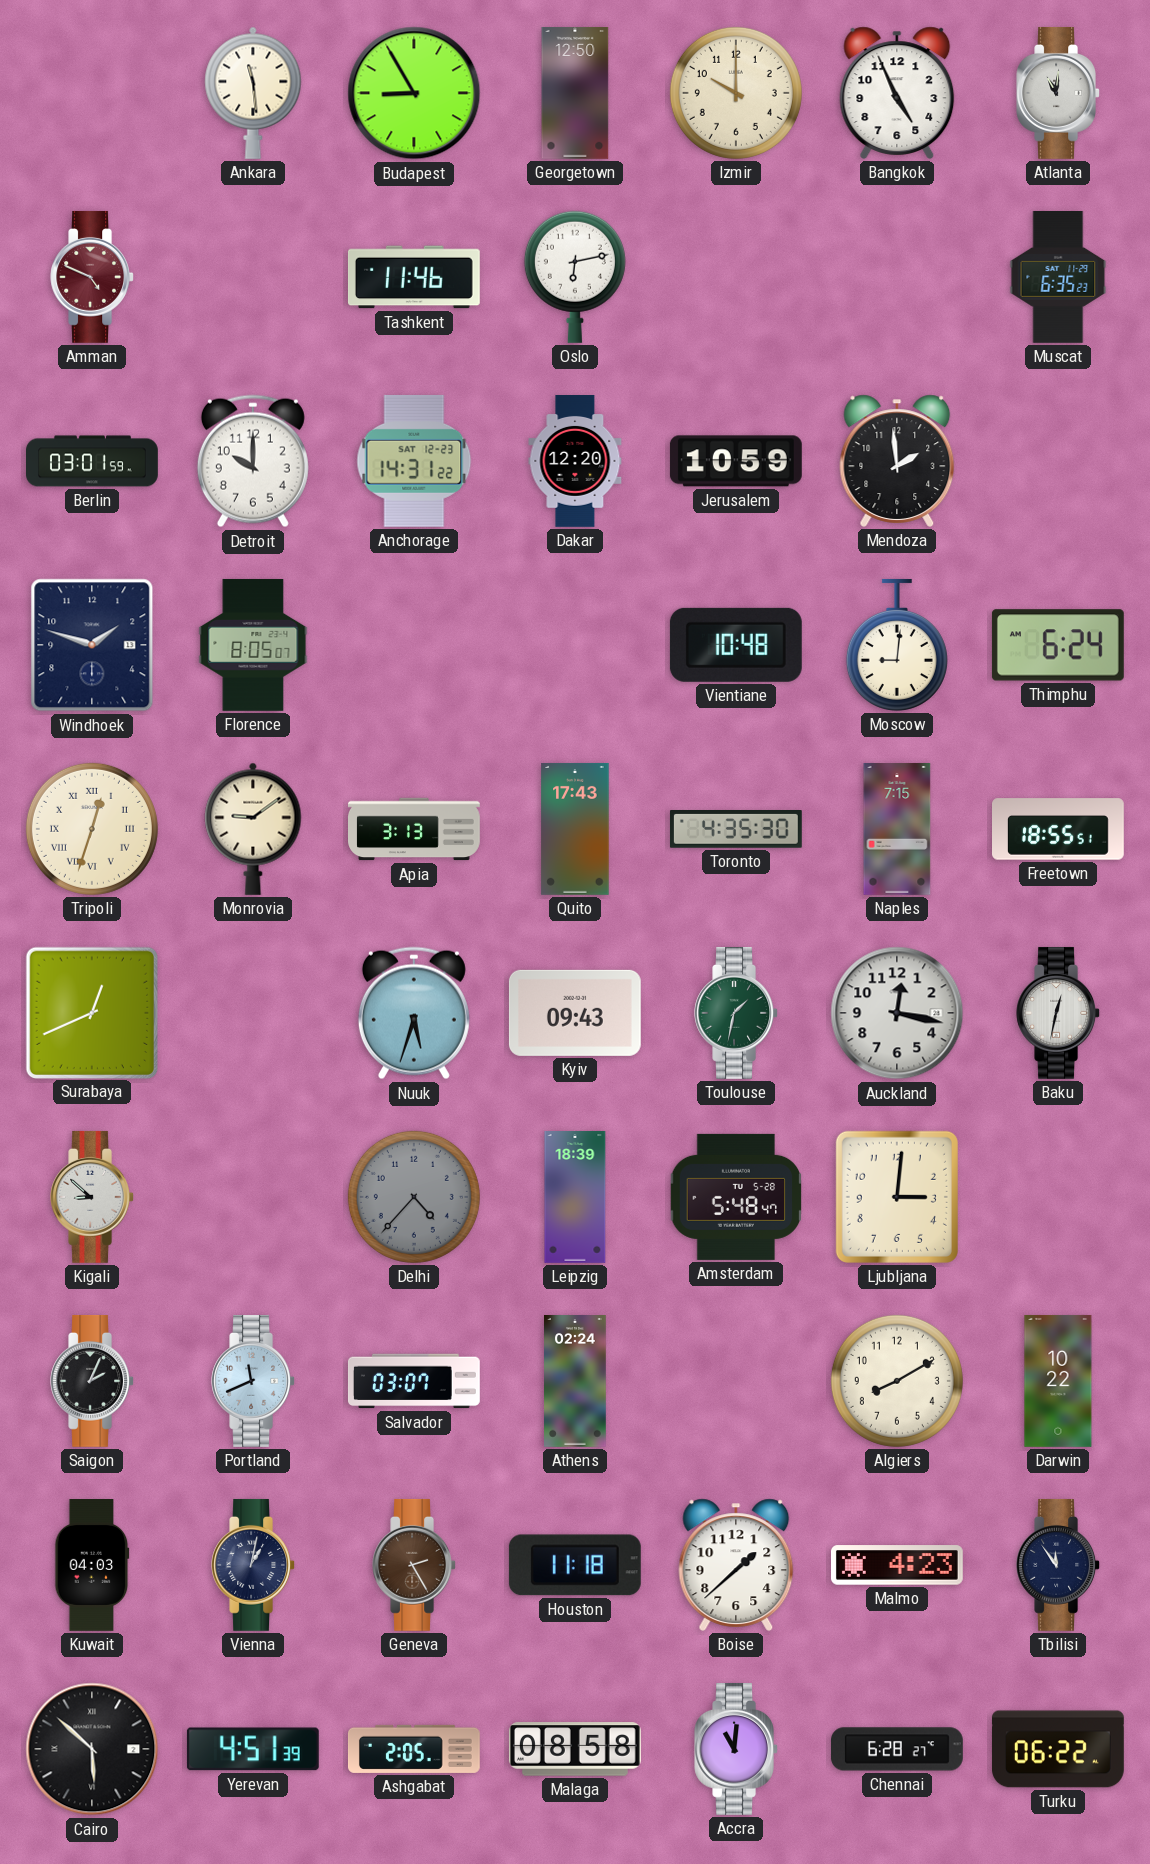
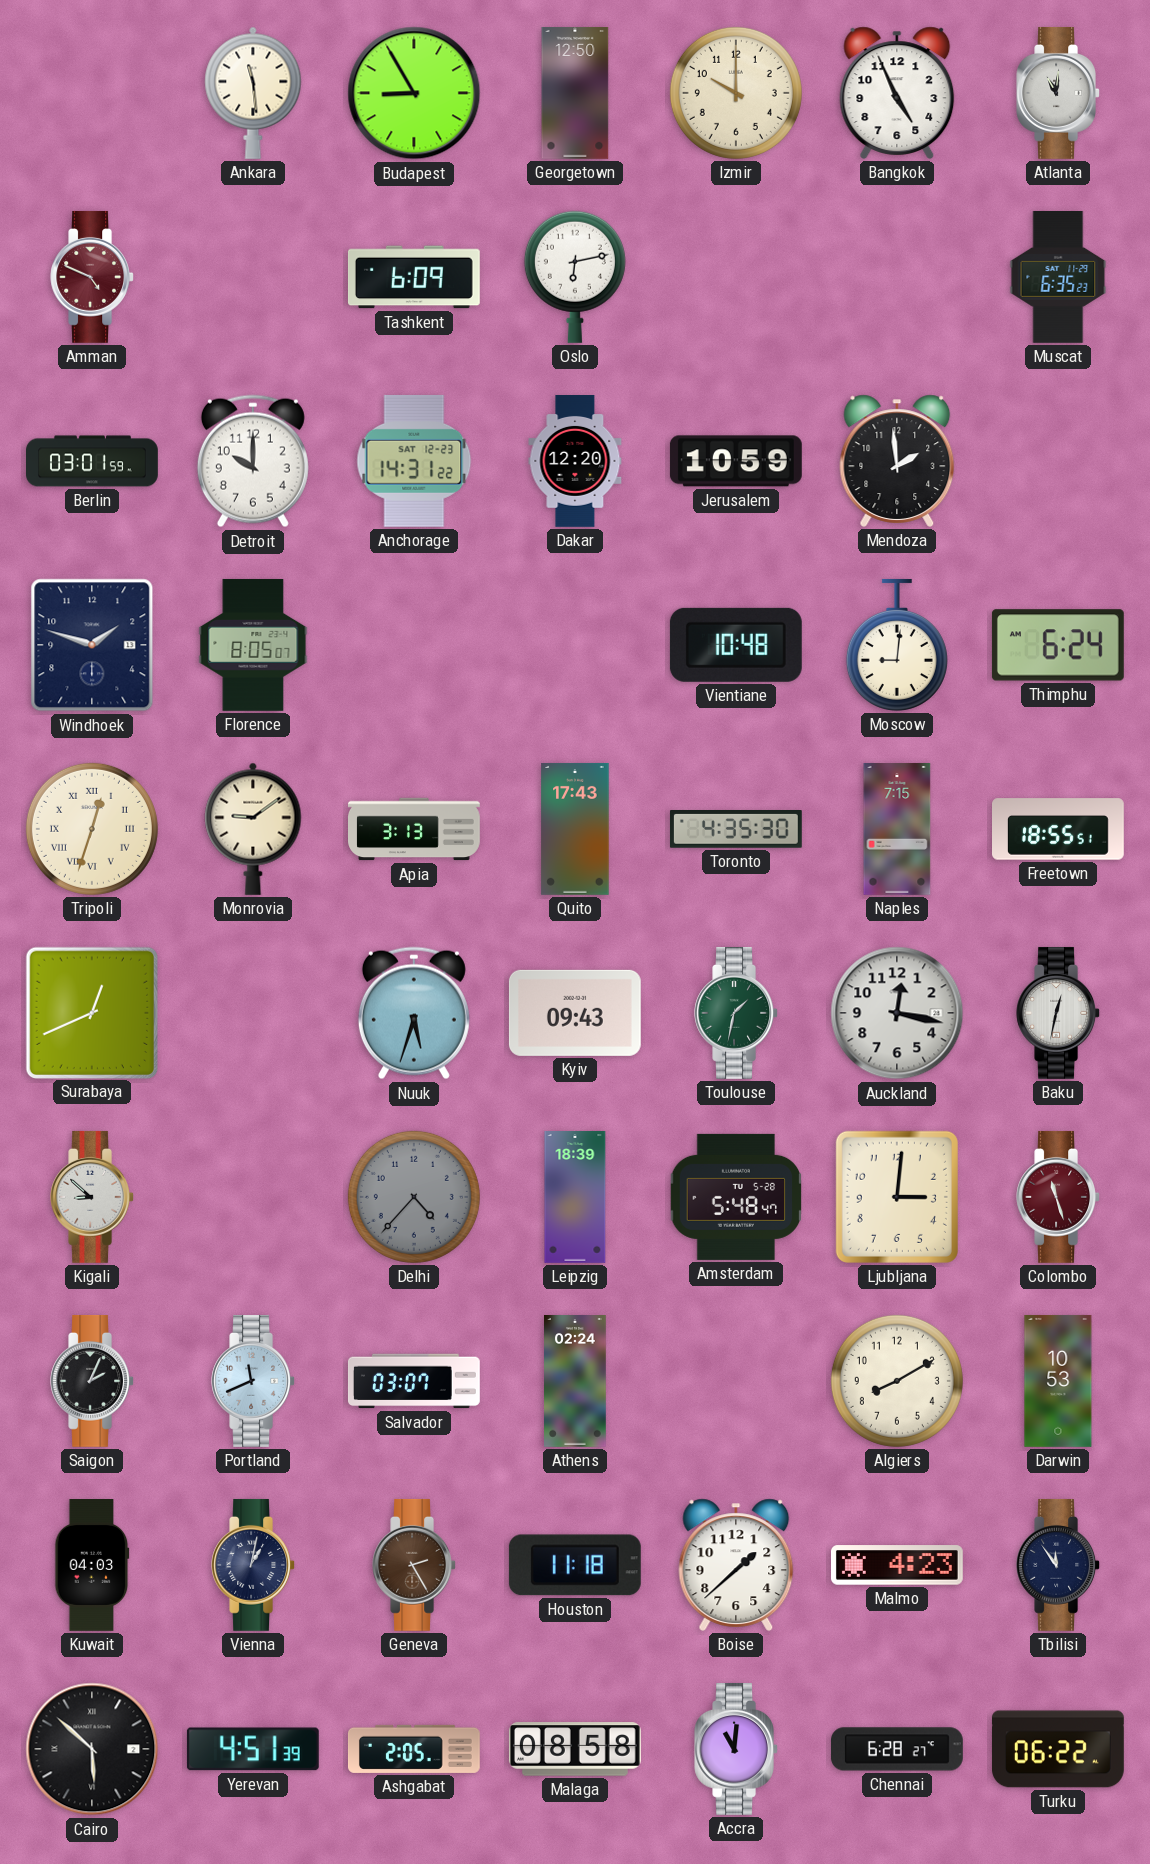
Tashkent: 11:46 -> 6:09 (414, 277)
Colombo: none -> 11:27 (1058, 1197)
Darwin: 10:22 -> 10:53 (1058, 1381)
